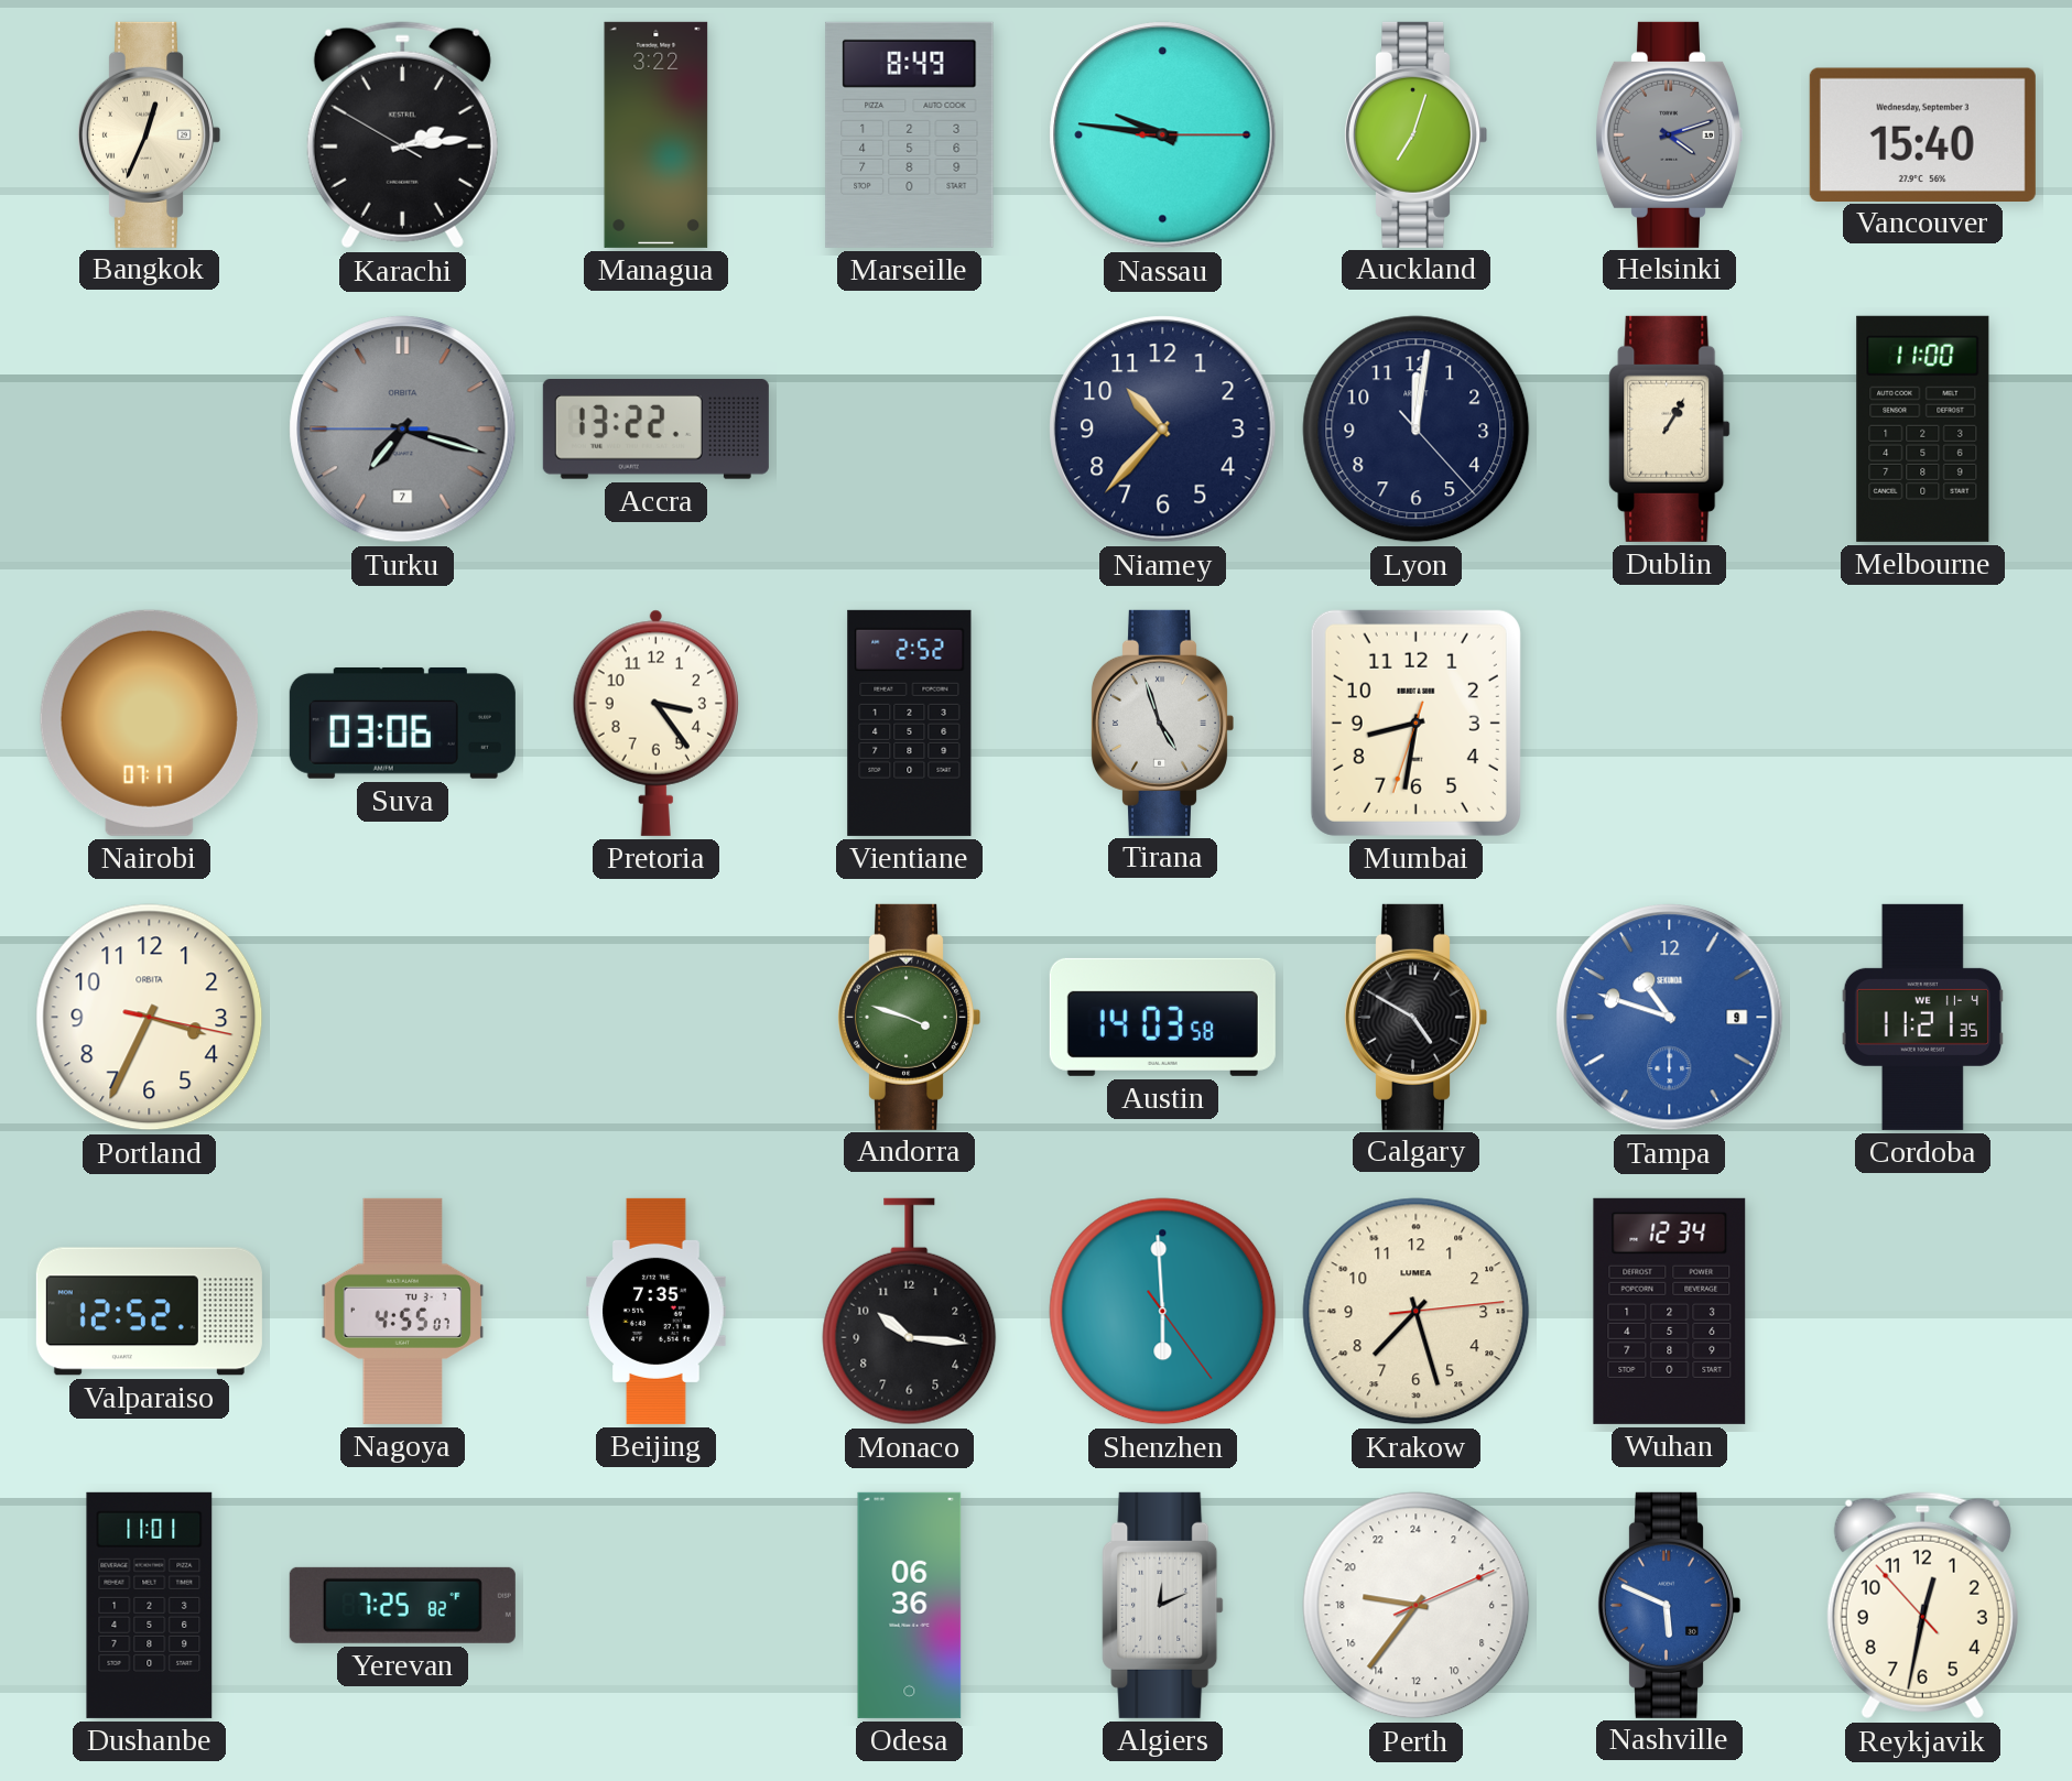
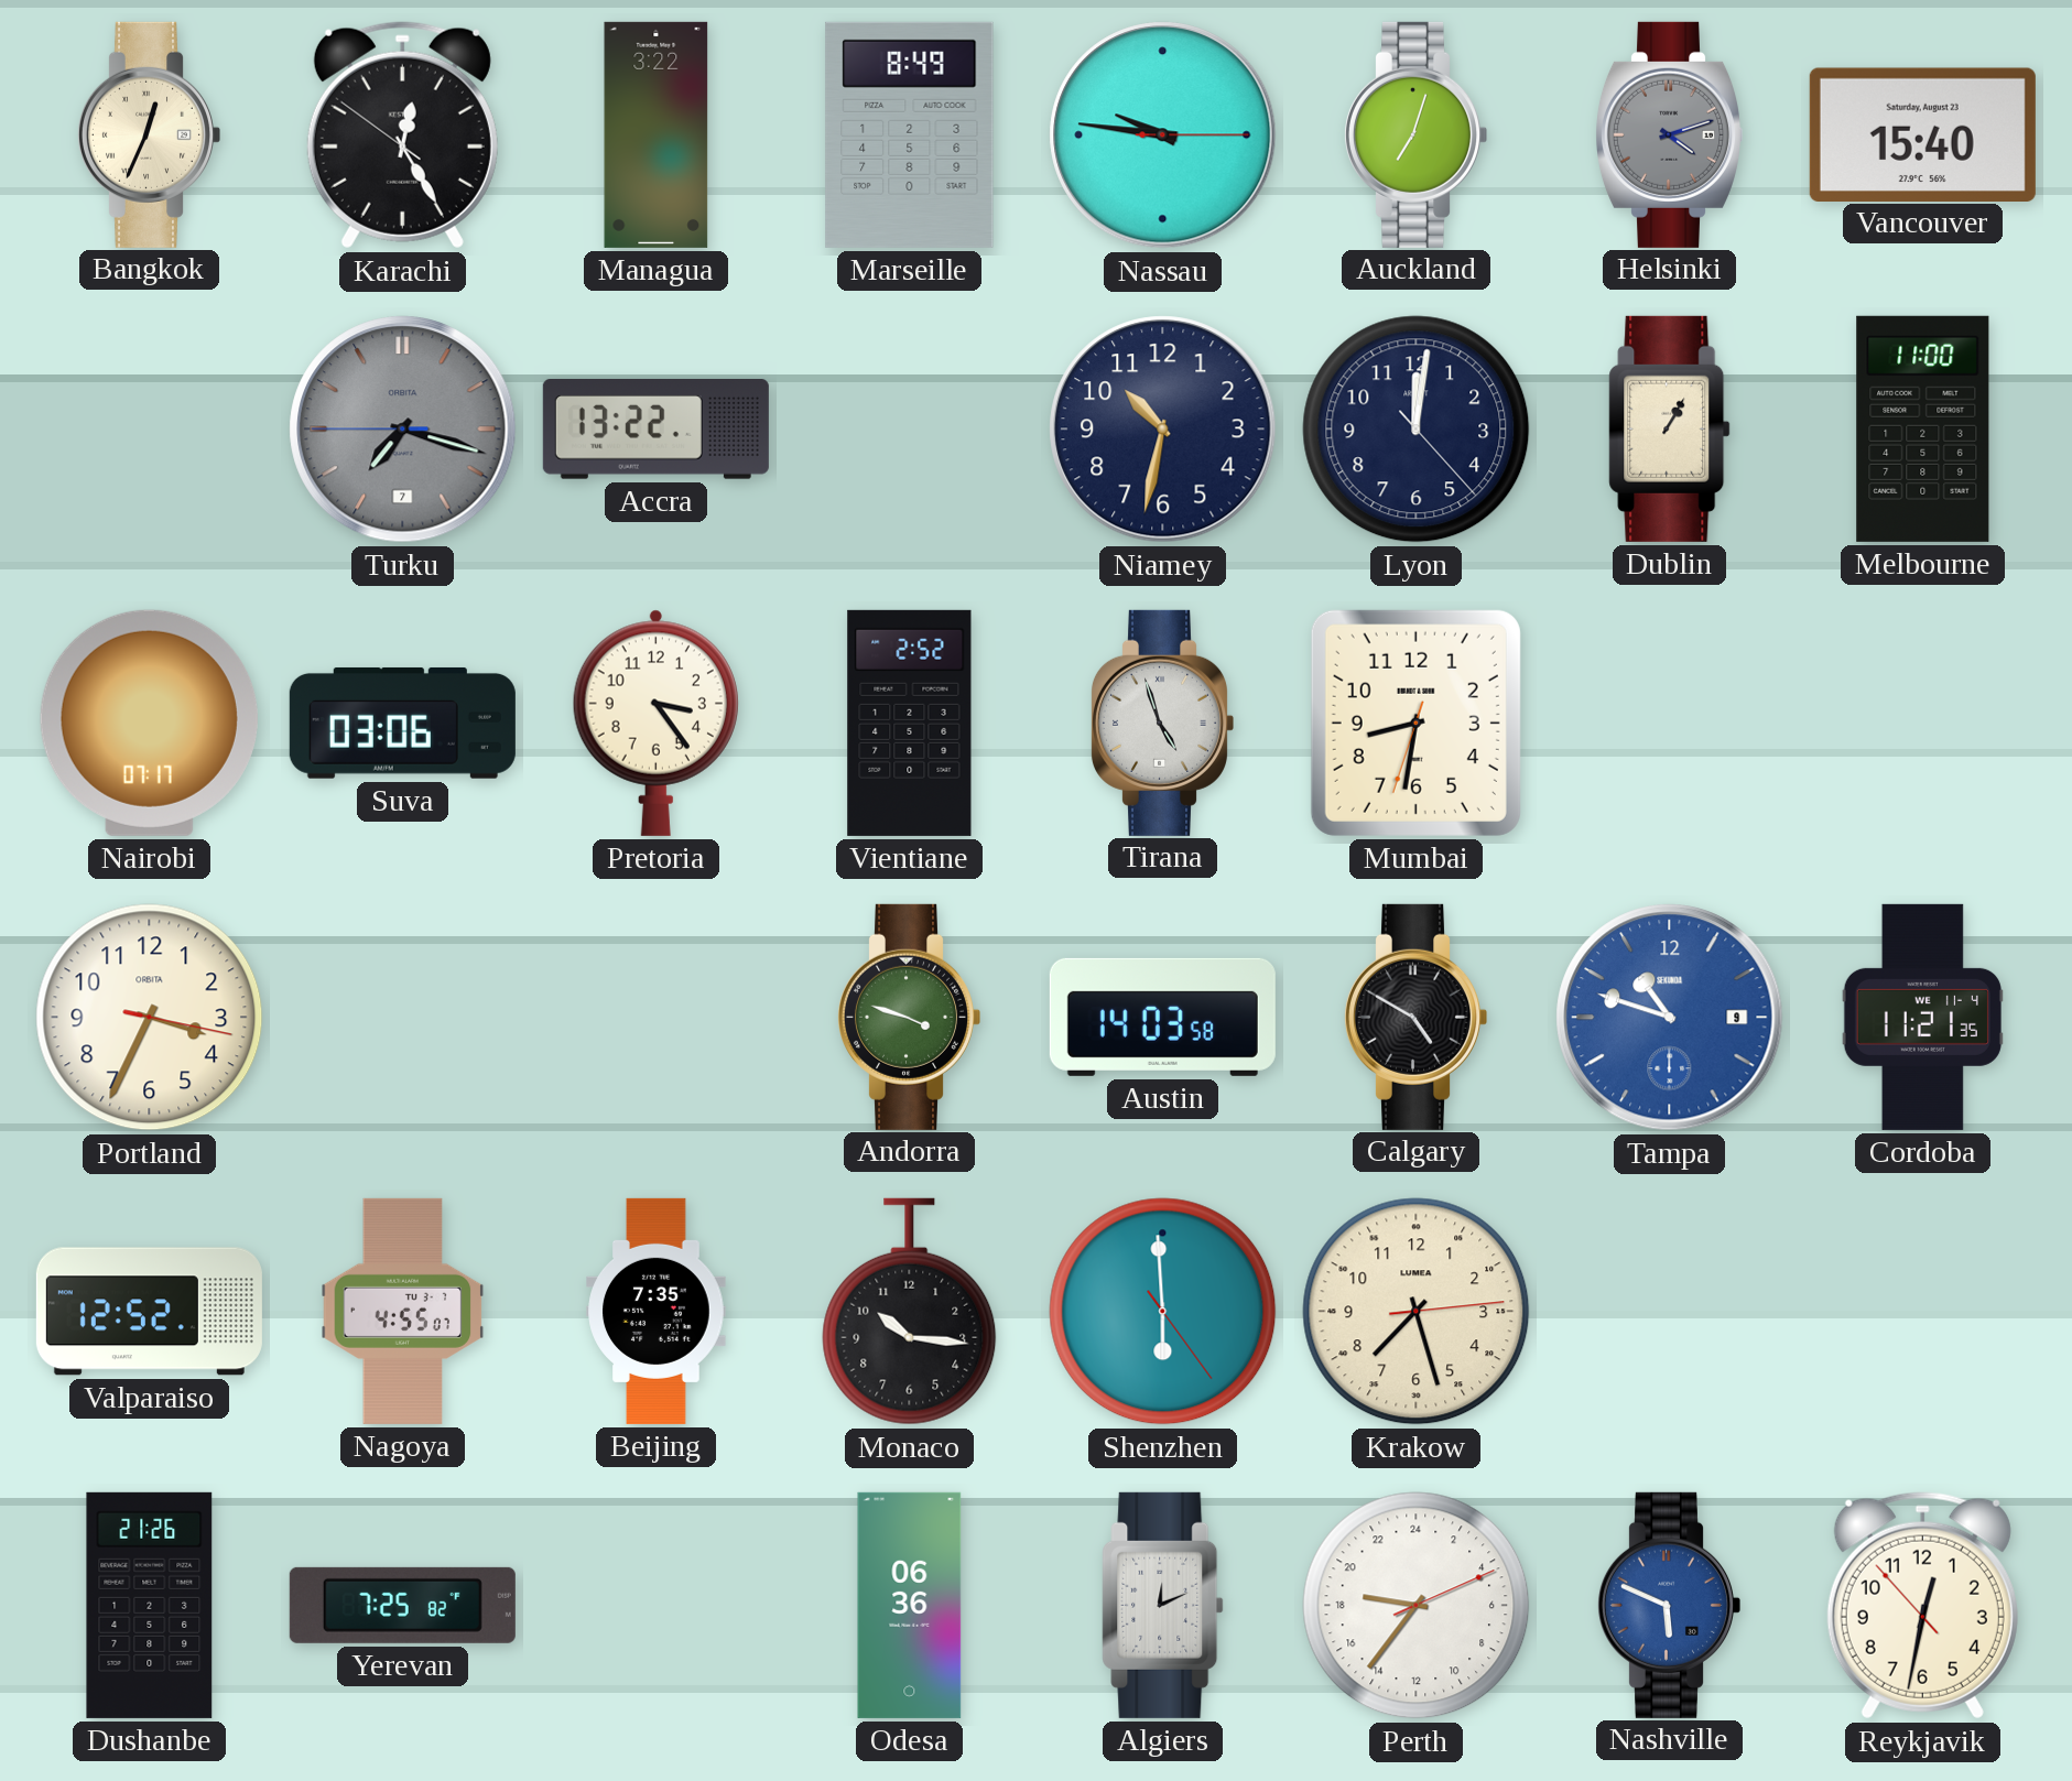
Karachi: 2:13 -> 12:24 (402, 135)
Vancouver date: Wednesday, September 3 -> Saturday, August 23 (1922, 134)
Niamey: 10:37 -> 10:32 (1163, 430)
Wuhan: 12:34 -> none (1670, 1311)
Dushanbe: 11:01 -> 21:26 (150, 1605)
